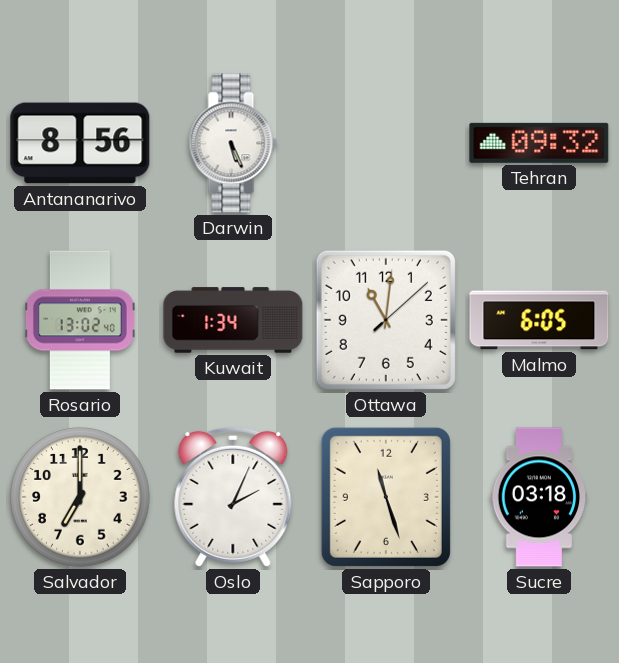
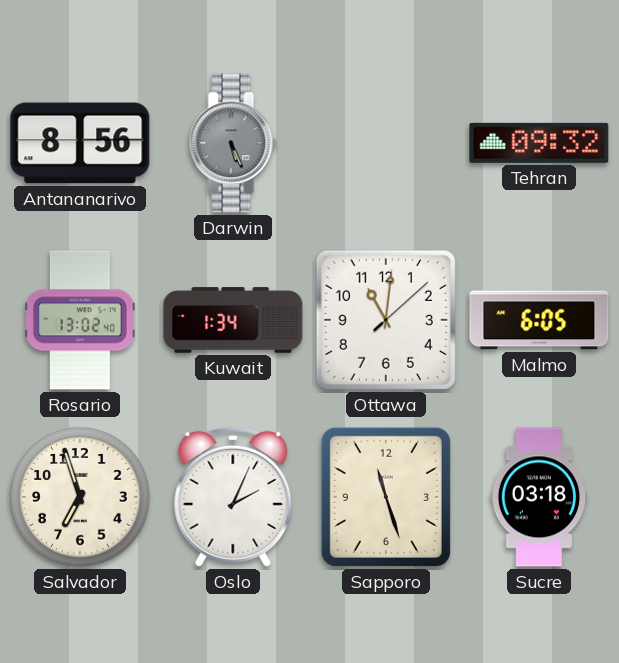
Darwin dial: white -> grey (233, 143)
Salvador: 7:00 -> 6:57 (80, 497)
